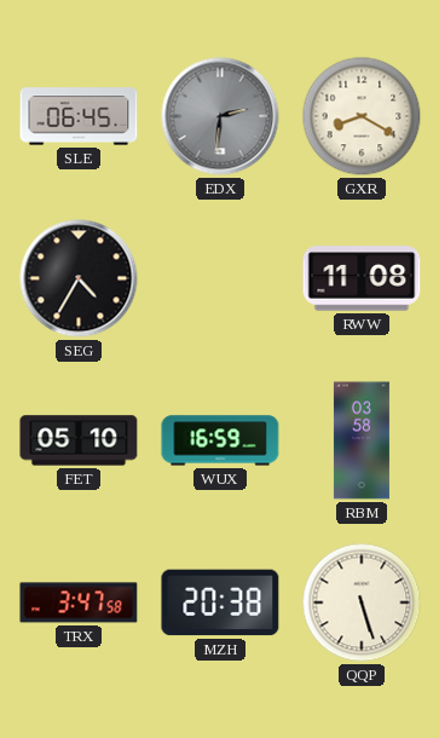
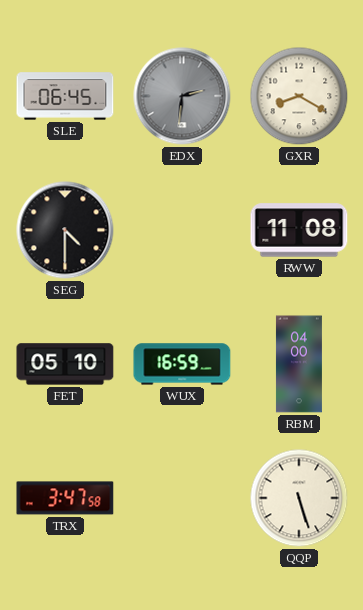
SEG: 4:35 -> 4:30 (65, 230)
RBM: 03:58 -> 04:00 (299, 364)
MZH: 20:38 -> none (220, 602)
